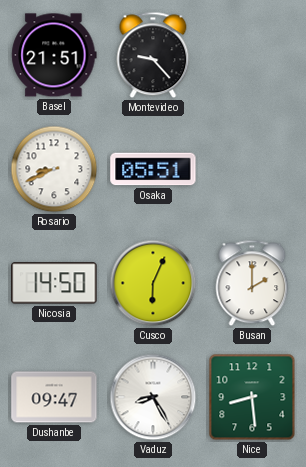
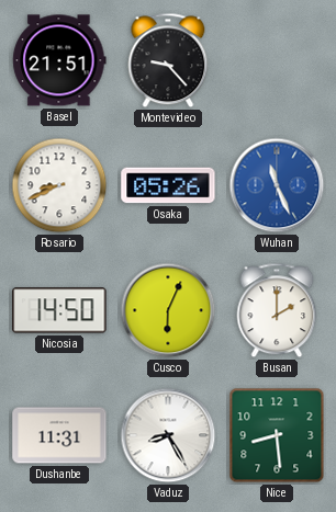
Osaka: 05:51 -> 05:26 (168, 185)
Wuhan: none -> 11:26 (277, 185)
Dushanbe: 09:47 -> 11:31 (59, 435)
